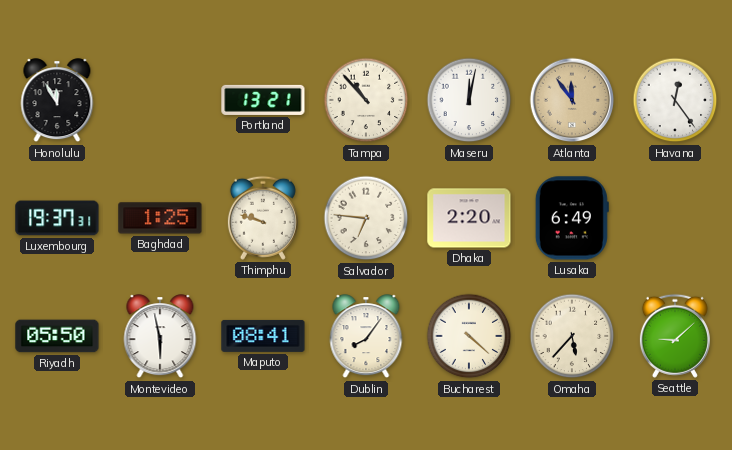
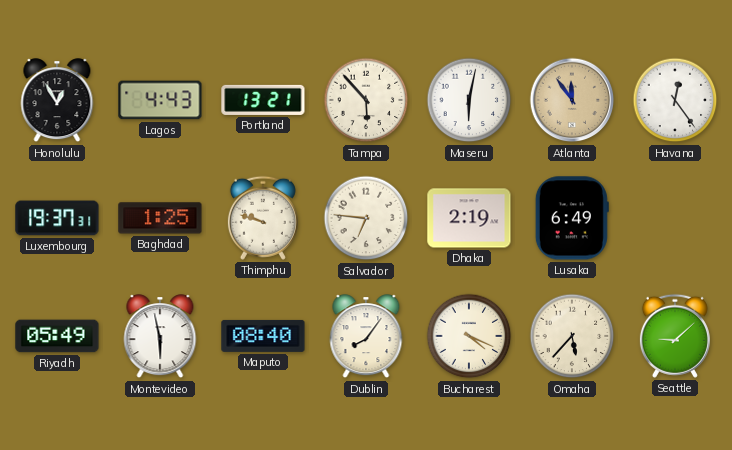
Honolulu: 11:55 -> 12:55 (57, 101)
Lagos: none -> 4:43 (160, 100)
Tampa: 10:53 -> 5:53 (366, 100)
Maseru: 12:02 -> 6:02 (469, 100)
Dhaka: 2:20 -> 2:19 (469, 218)
Riyadh: 05:50 -> 05:49 (57, 336)
Maputo: 08:41 -> 08:40 (263, 336)
Bucharest: 4:22 -> 4:19 (469, 336)
